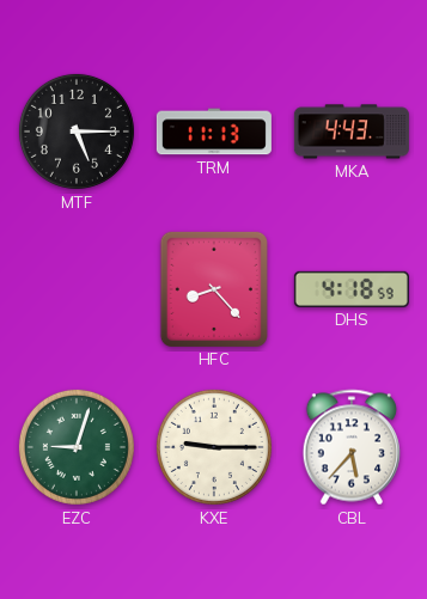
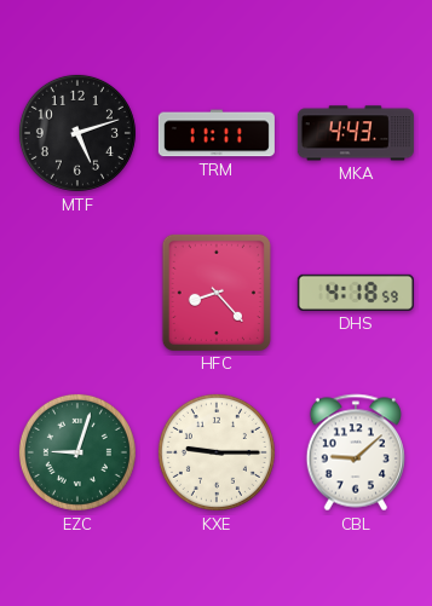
MTF: 5:15 -> 5:12 (77, 133)
TRM: 11:13 -> 11:11 (217, 133)
CBL: 5:37 -> 9:08 (355, 452)
